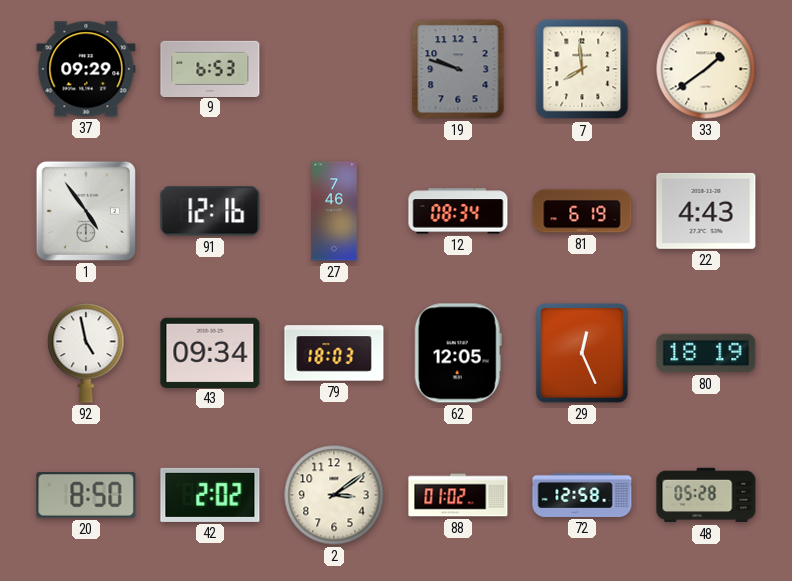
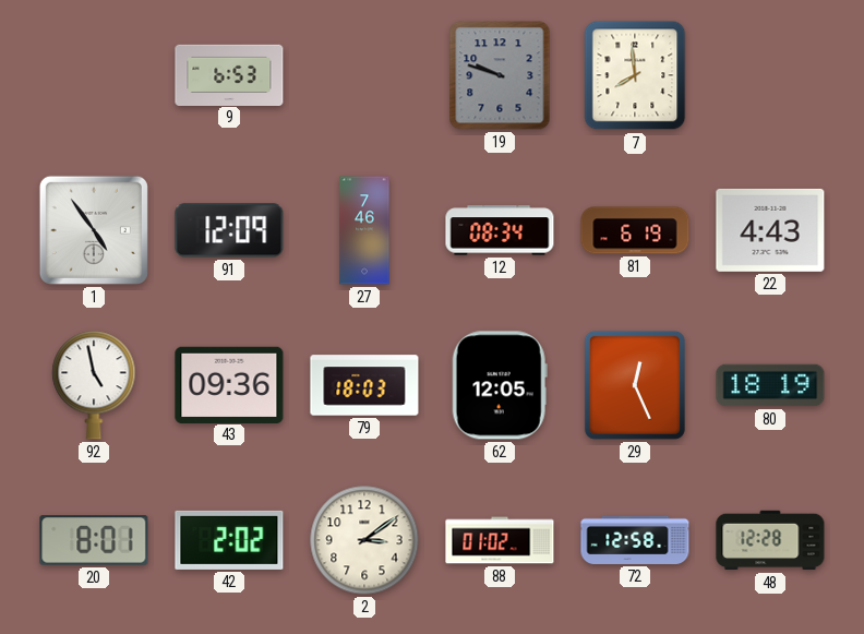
37: 09:29 -> none (86, 69)
33: 1:39 -> none (706, 69)
91: 12:16 -> 12:09 (229, 230)
43: 09:34 -> 09:36 (229, 384)
20: 8:50 -> 8:01 (94, 540)
48: 05:28 -> 12:28 (770, 540)
